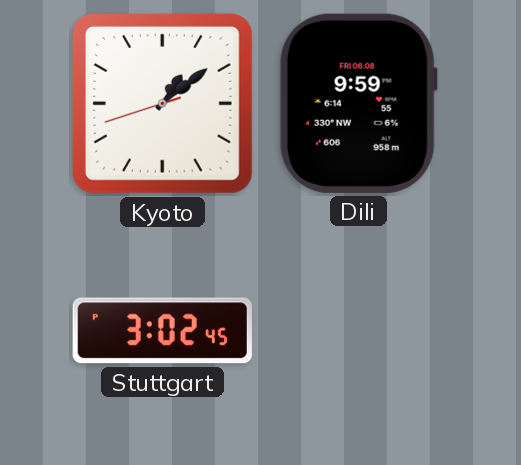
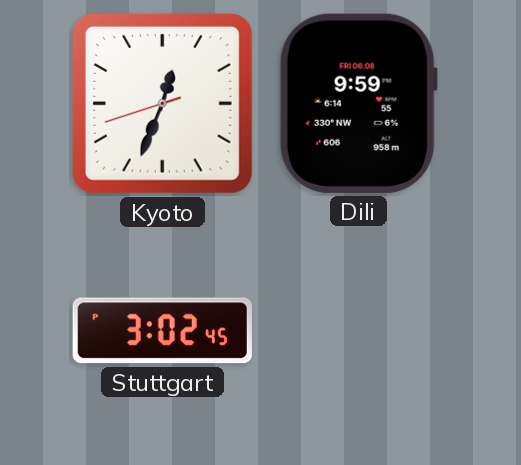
Kyoto: 1:08 -> 12:33 (162, 103)
